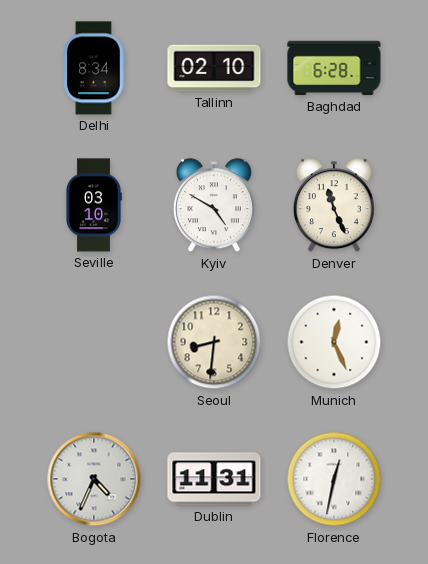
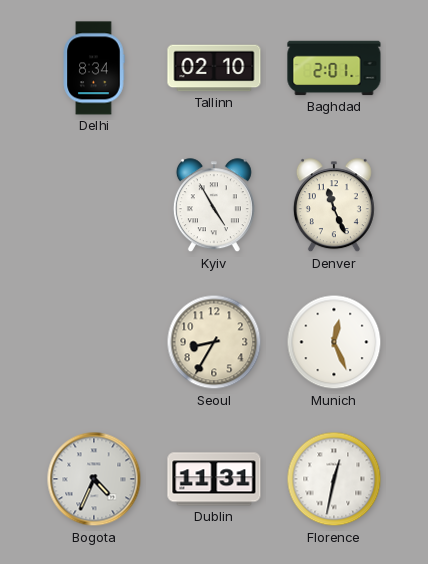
Baghdad: 6:28 -> 2:01 (334, 68)
Seville: 03:10 -> none (94, 205)
Kyiv: 4:50 -> 4:55 (214, 206)
Seoul: 8:31 -> 8:35 (214, 342)
